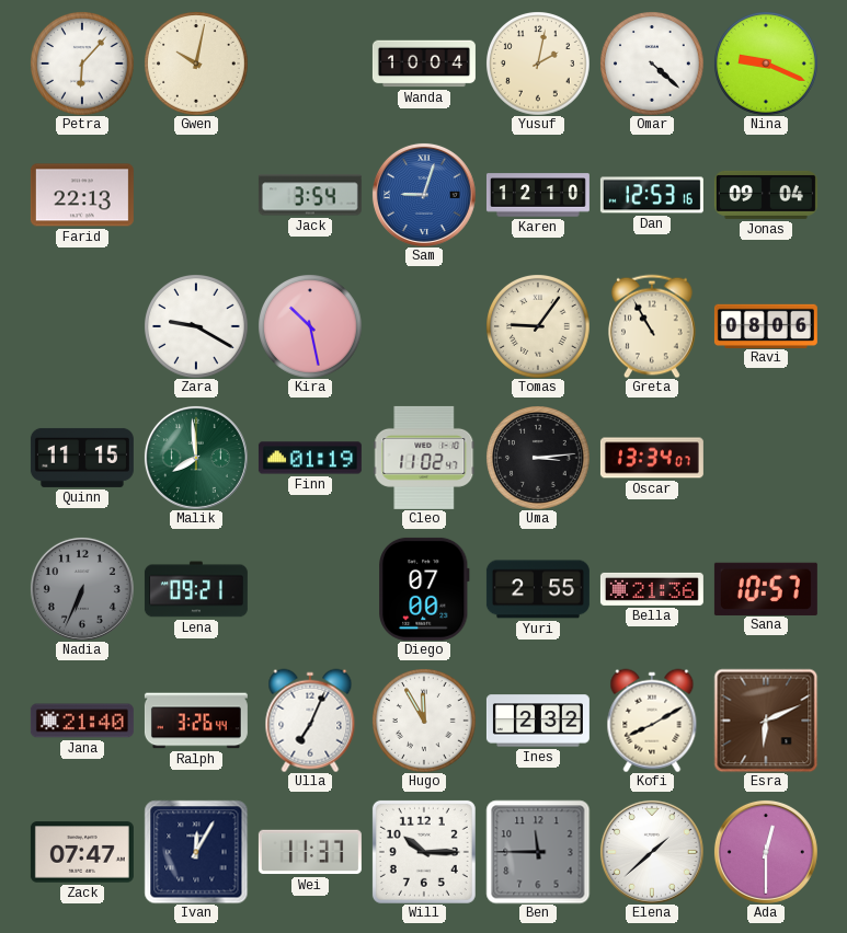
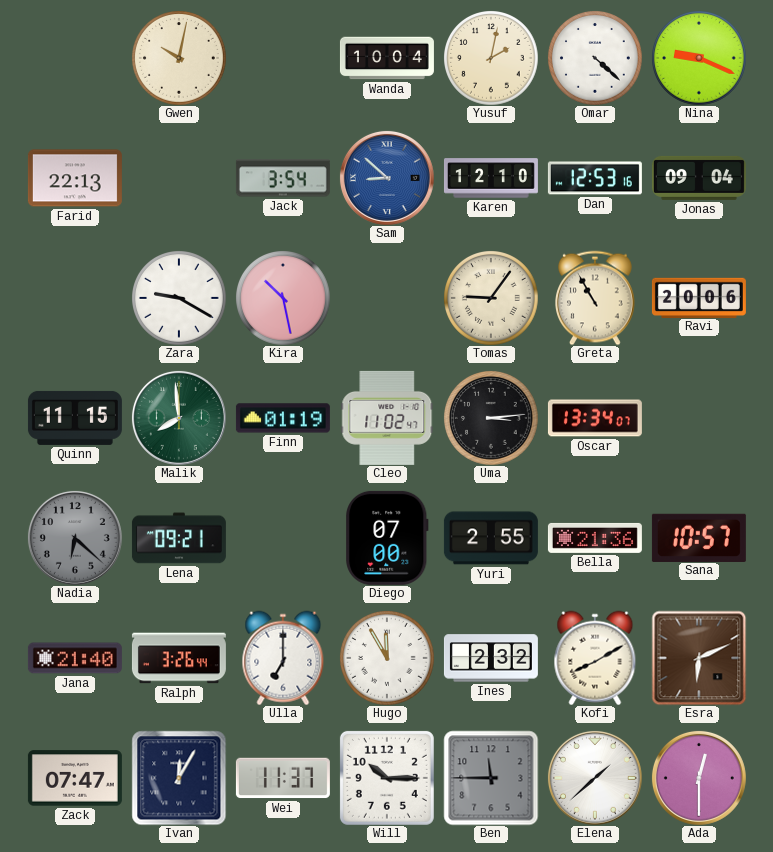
Petra: 6:07 -> none (82, 64)
Sam: 9:03 -> 8:52 (387, 178)
Ravi: 08:06 -> 20:06 (699, 297)
Nadia: 6:34 -> 6:22 (75, 538)
Ulla: 7:04 -> 7:00 (283, 658)
